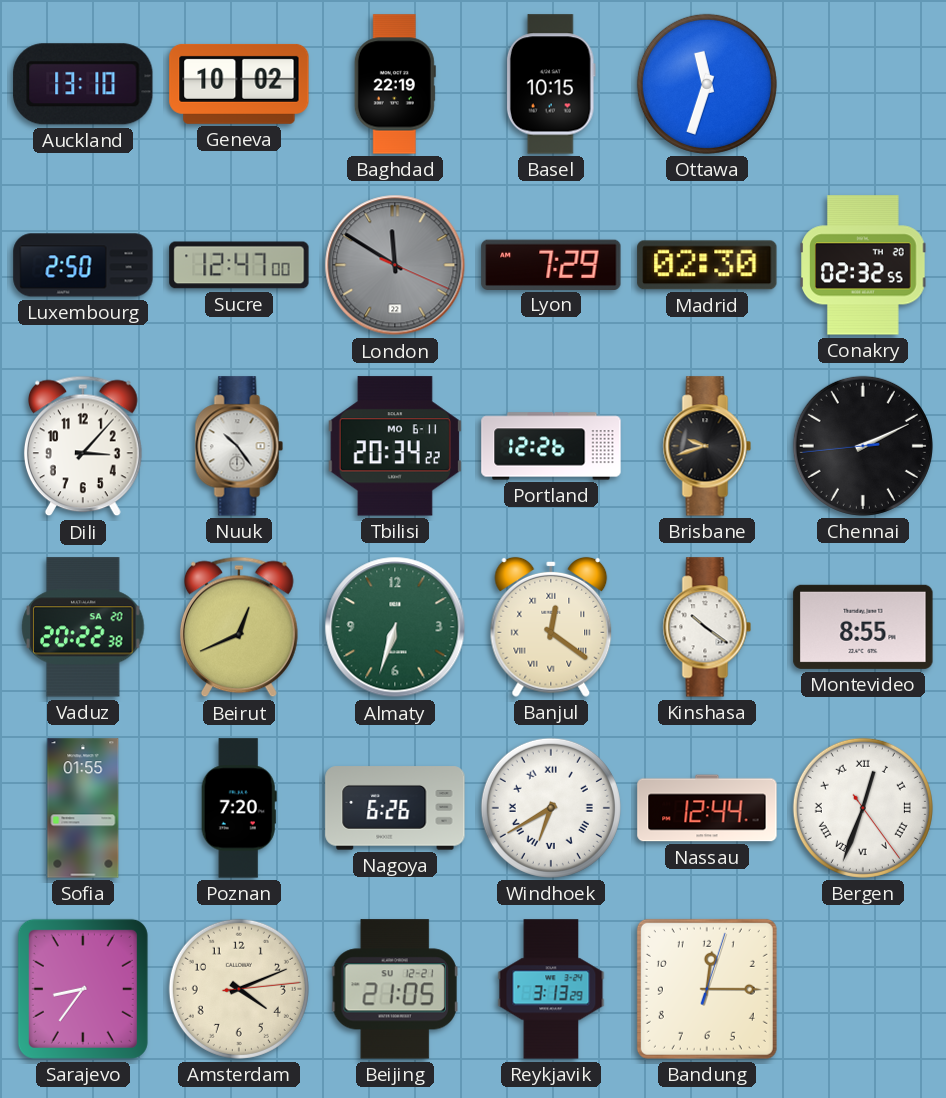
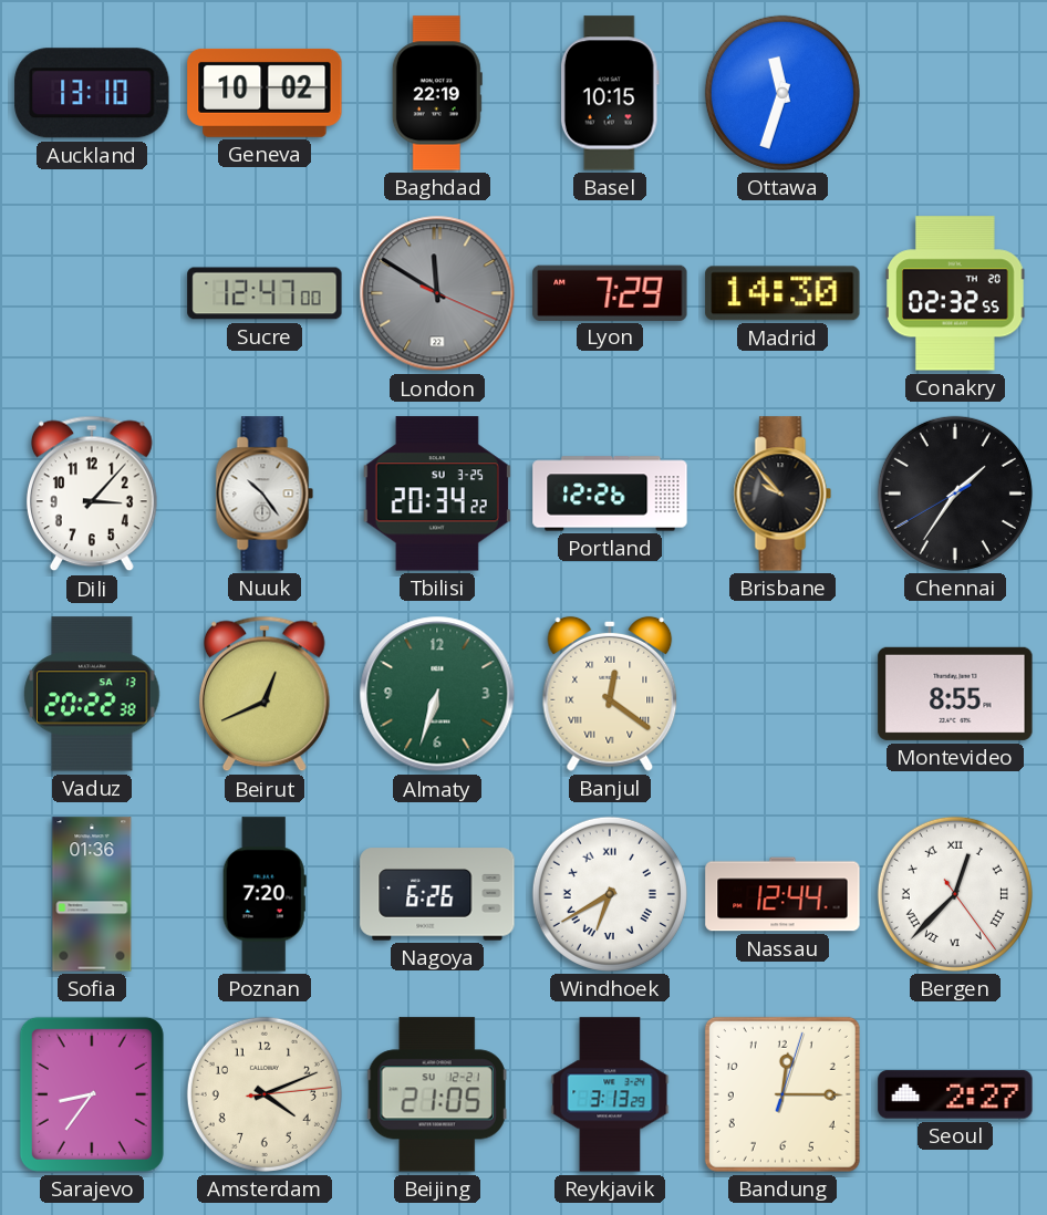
Luxembourg: 2:50 -> none (83, 265)
Madrid: 02:30 -> 14:30 (782, 293)
Tbilisi date: MO 6-11 -> SU 3-25 (437, 494)
Brisbane: 9:42 -> 9:53 (782, 494)
Chennai: 2:10 -> 1:35 (955, 494)
Vaduz date: SA 20 -> SA 13 (92, 694)
Kinshasa: 10:21 -> none (707, 627)
Sofia: 01:55 -> 01:36 (92, 894)
Bergen: 12:33 -> 12:37 (955, 894)
Seoul: none -> 2:27 (955, 1094)
